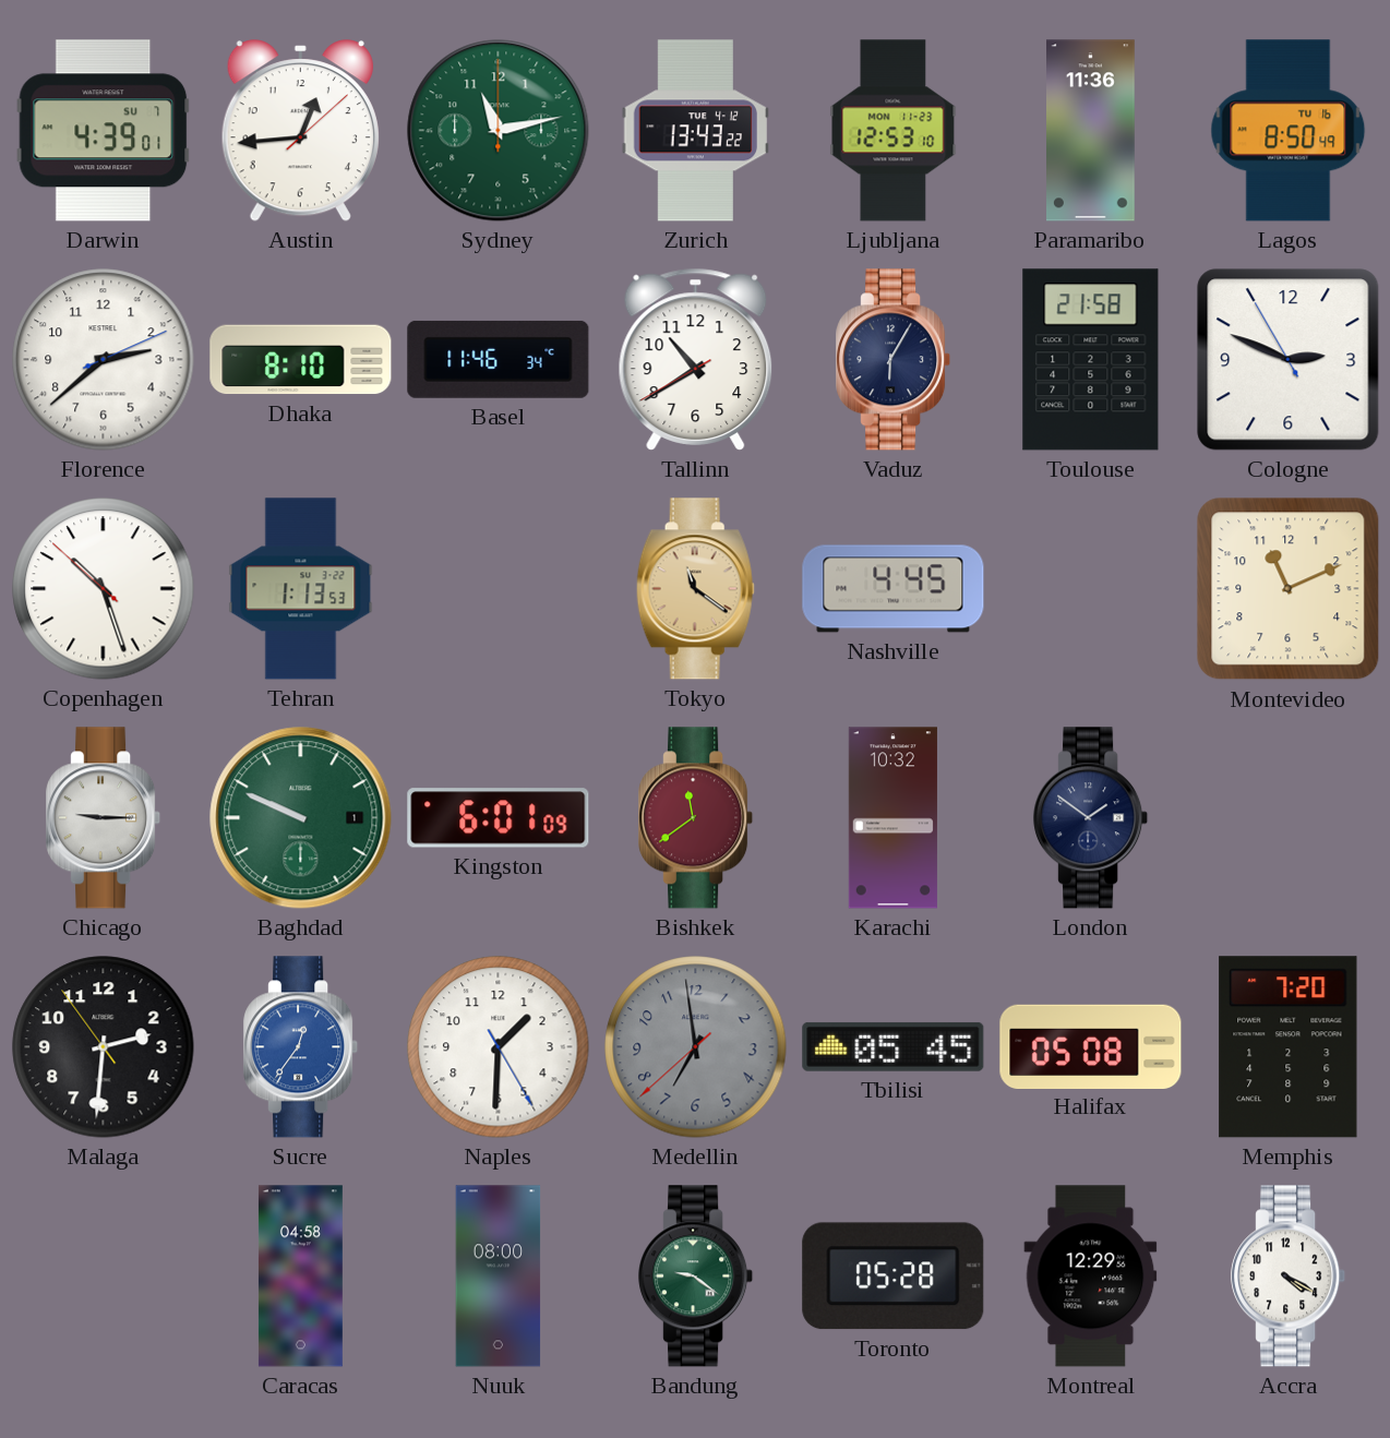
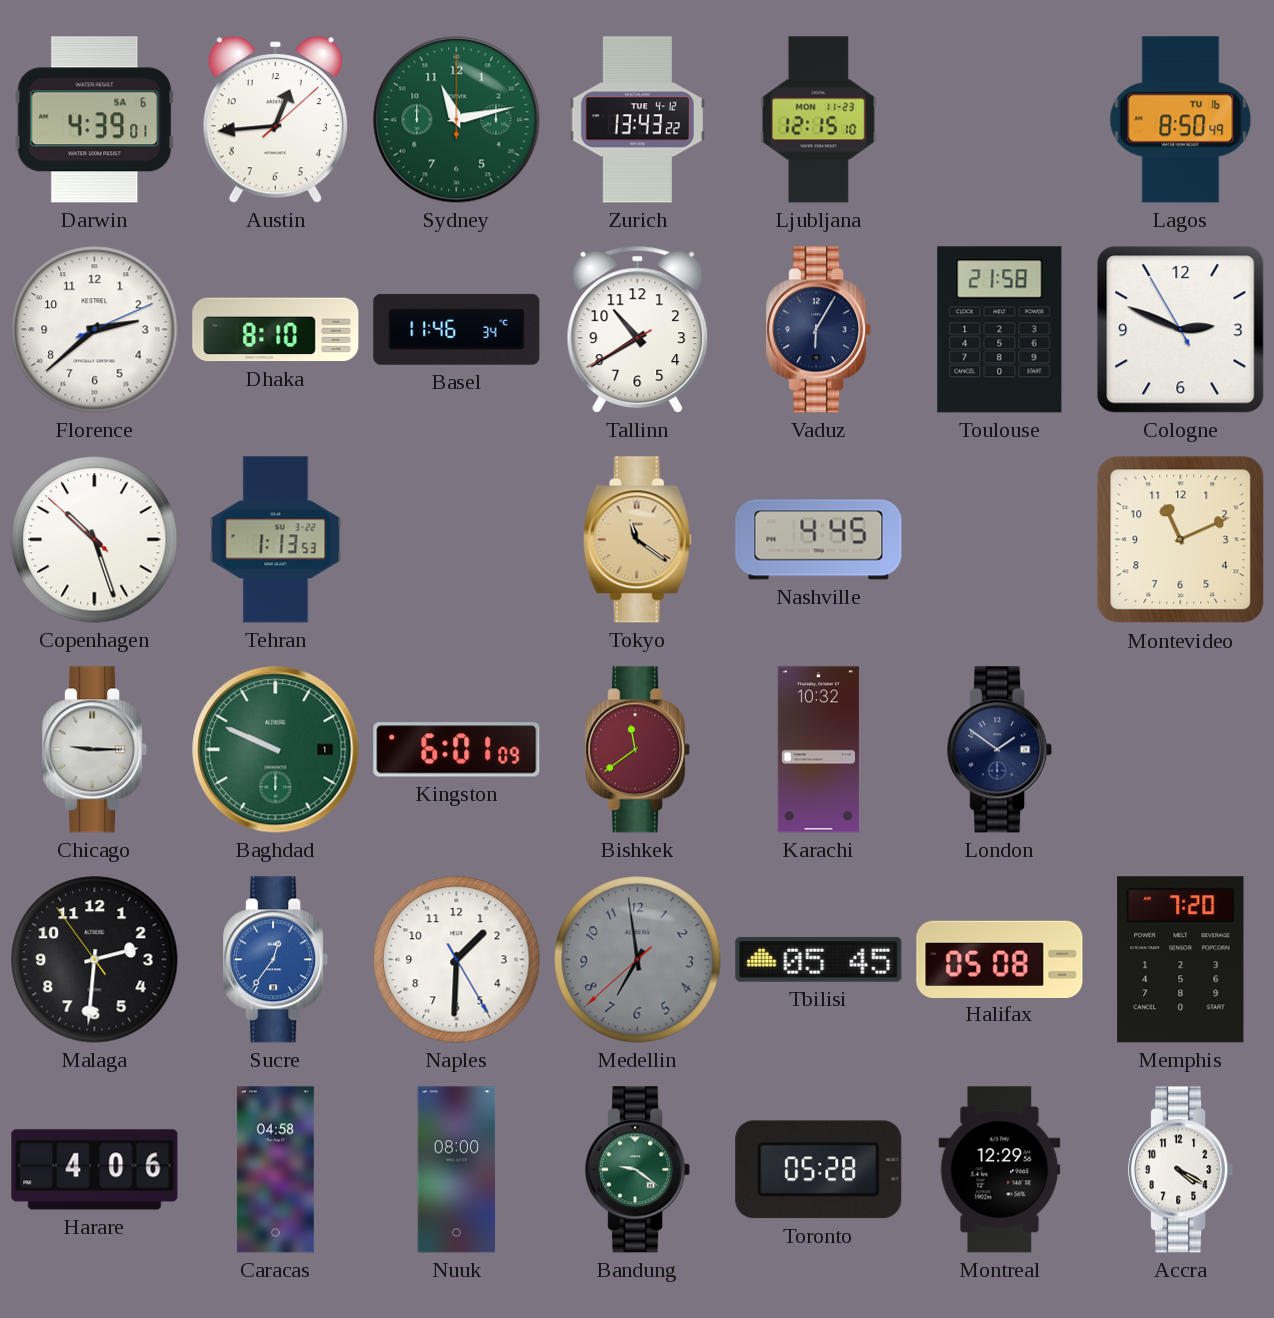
Darwin date: SU 7 -> SA 6 (95, 120)
Ljubljana: 12:53 -> 12:15 (819, 120)
Paramaribo: 11:36 -> none (1091, 131)
Harare: none -> 4:06 (95, 1170)
